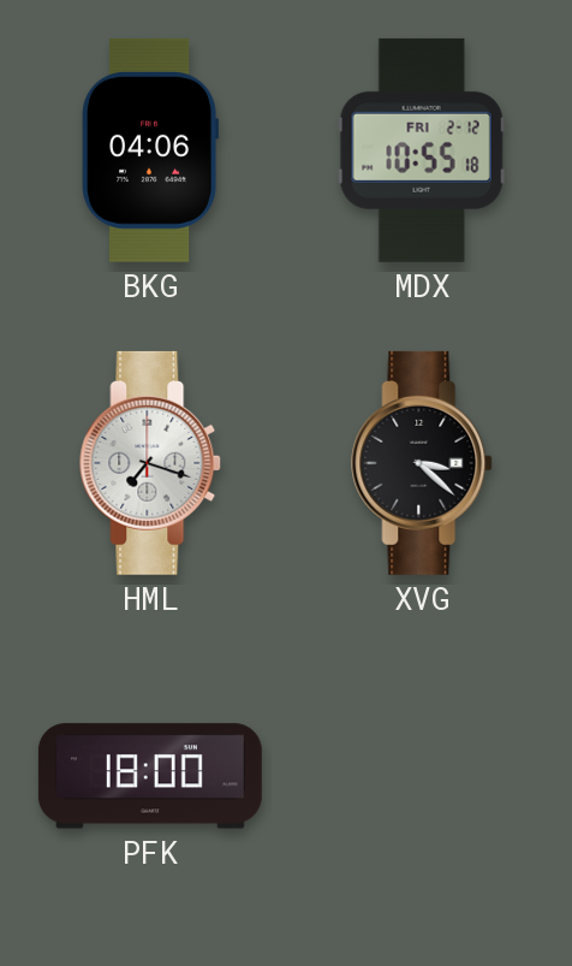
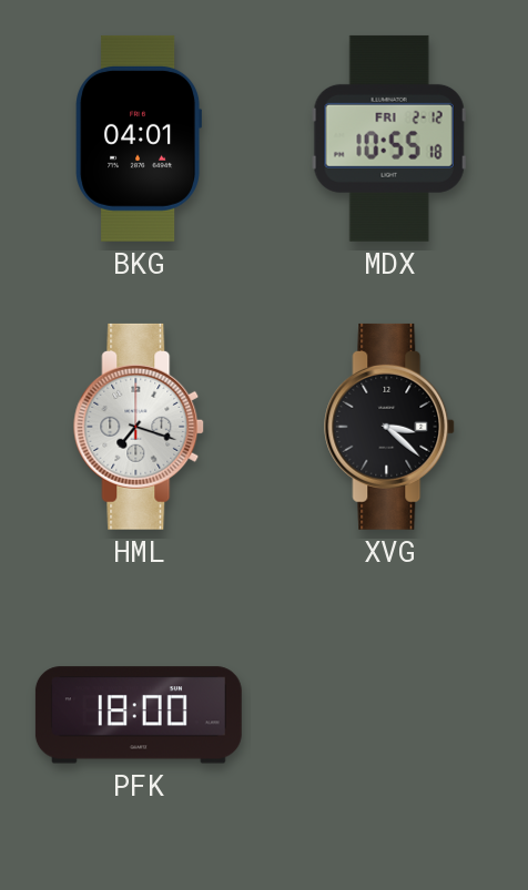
BKG: 04:06 -> 04:01 (138, 139)
